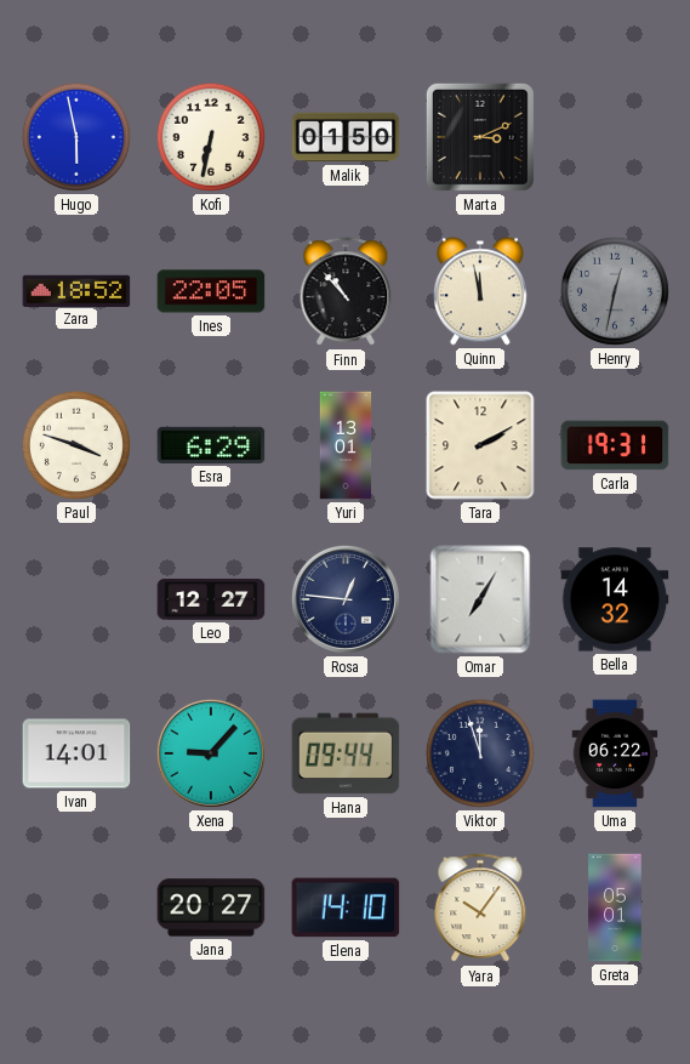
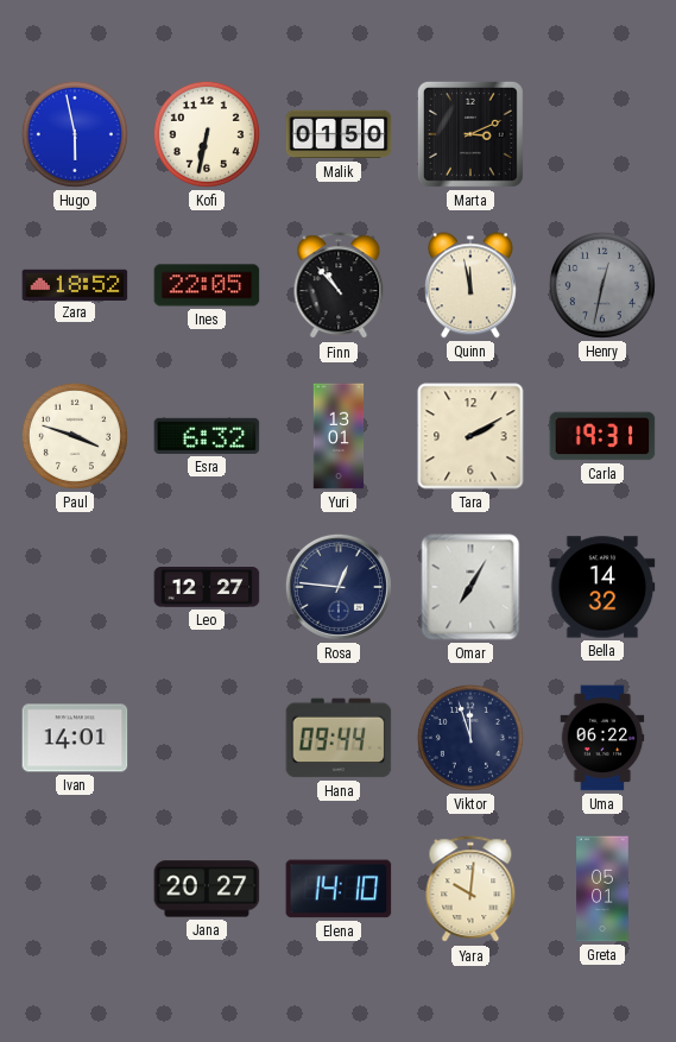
Esra: 6:29 -> 6:32 (207, 436)
Xena: 9:07 -> none (211, 753)
Yara: 10:06 -> 10:01 (470, 890)
